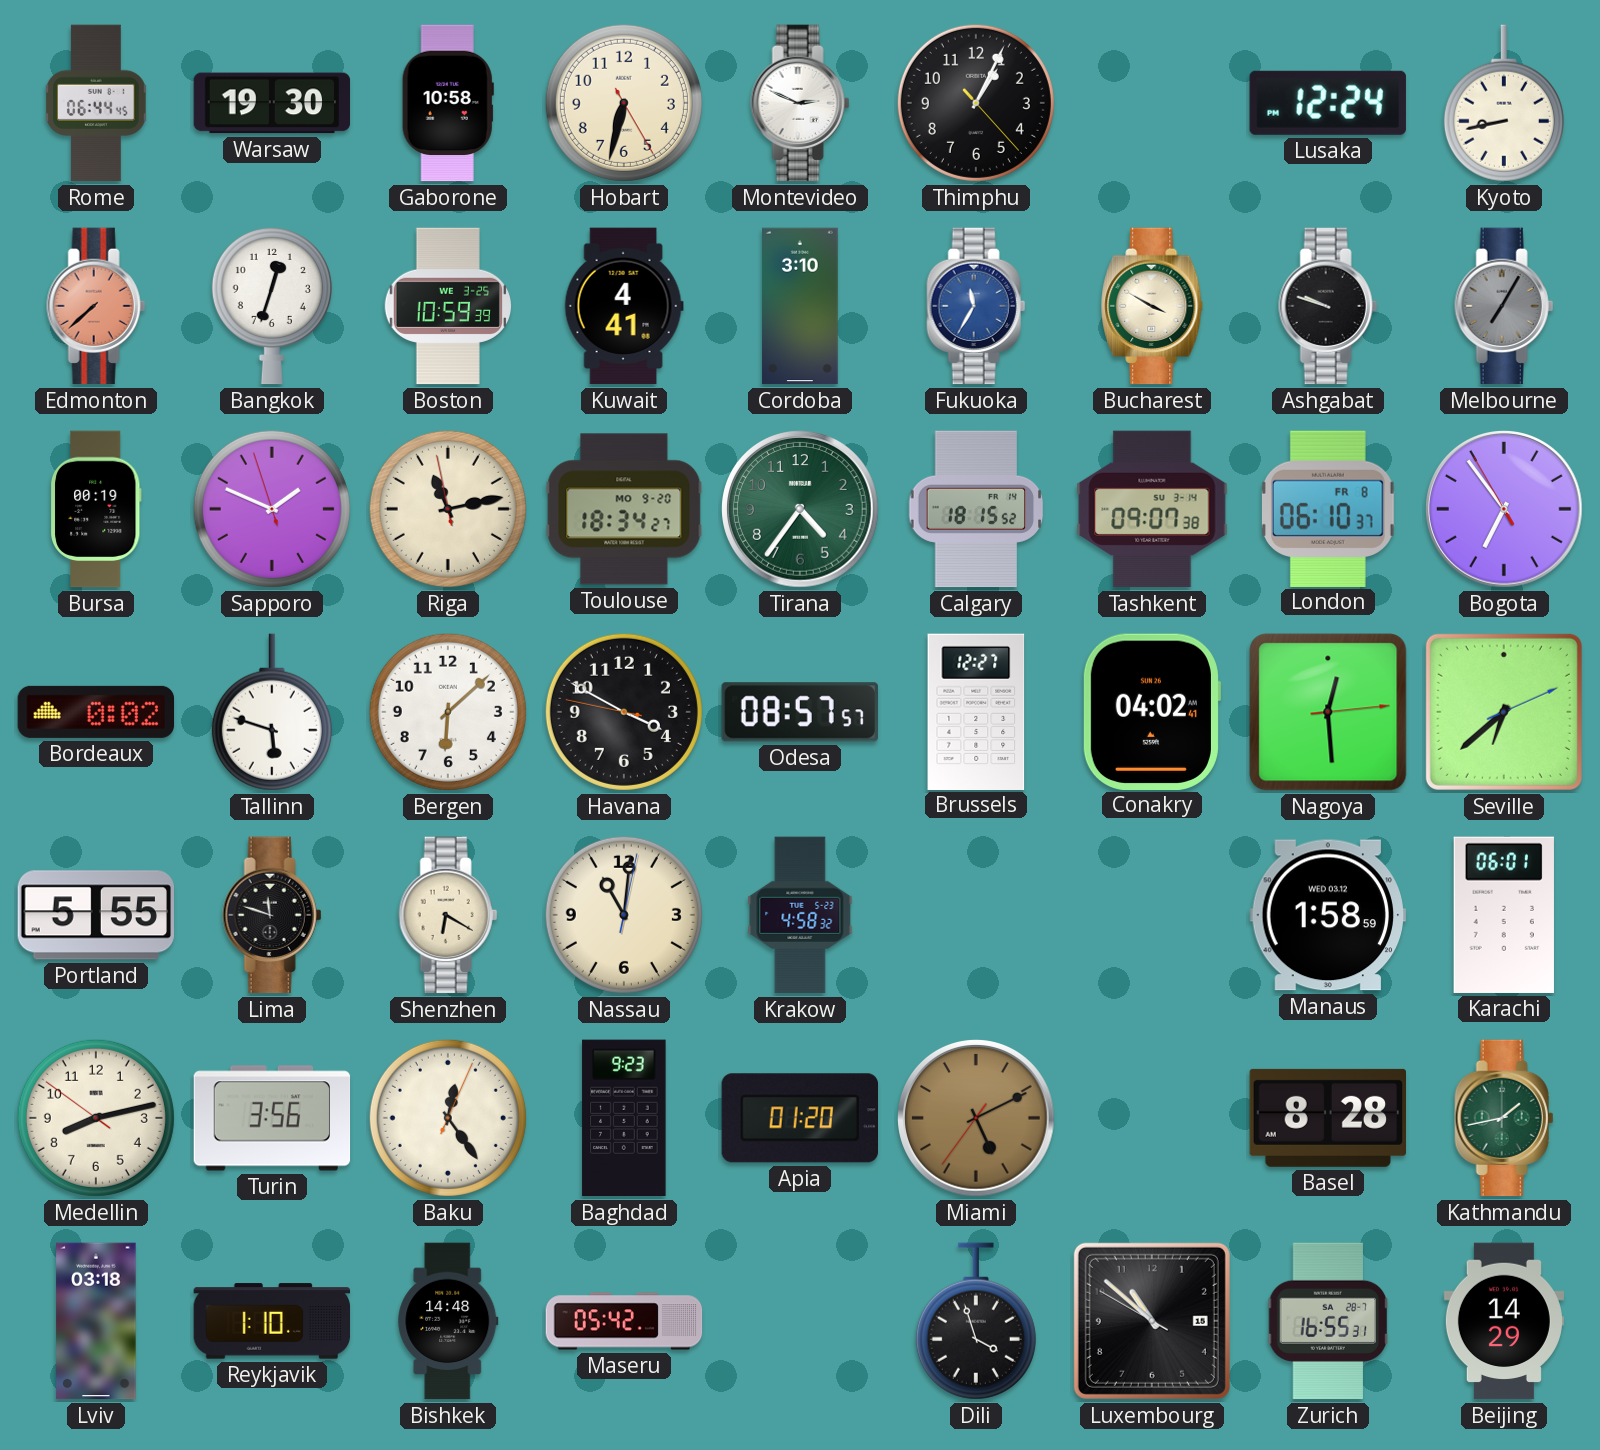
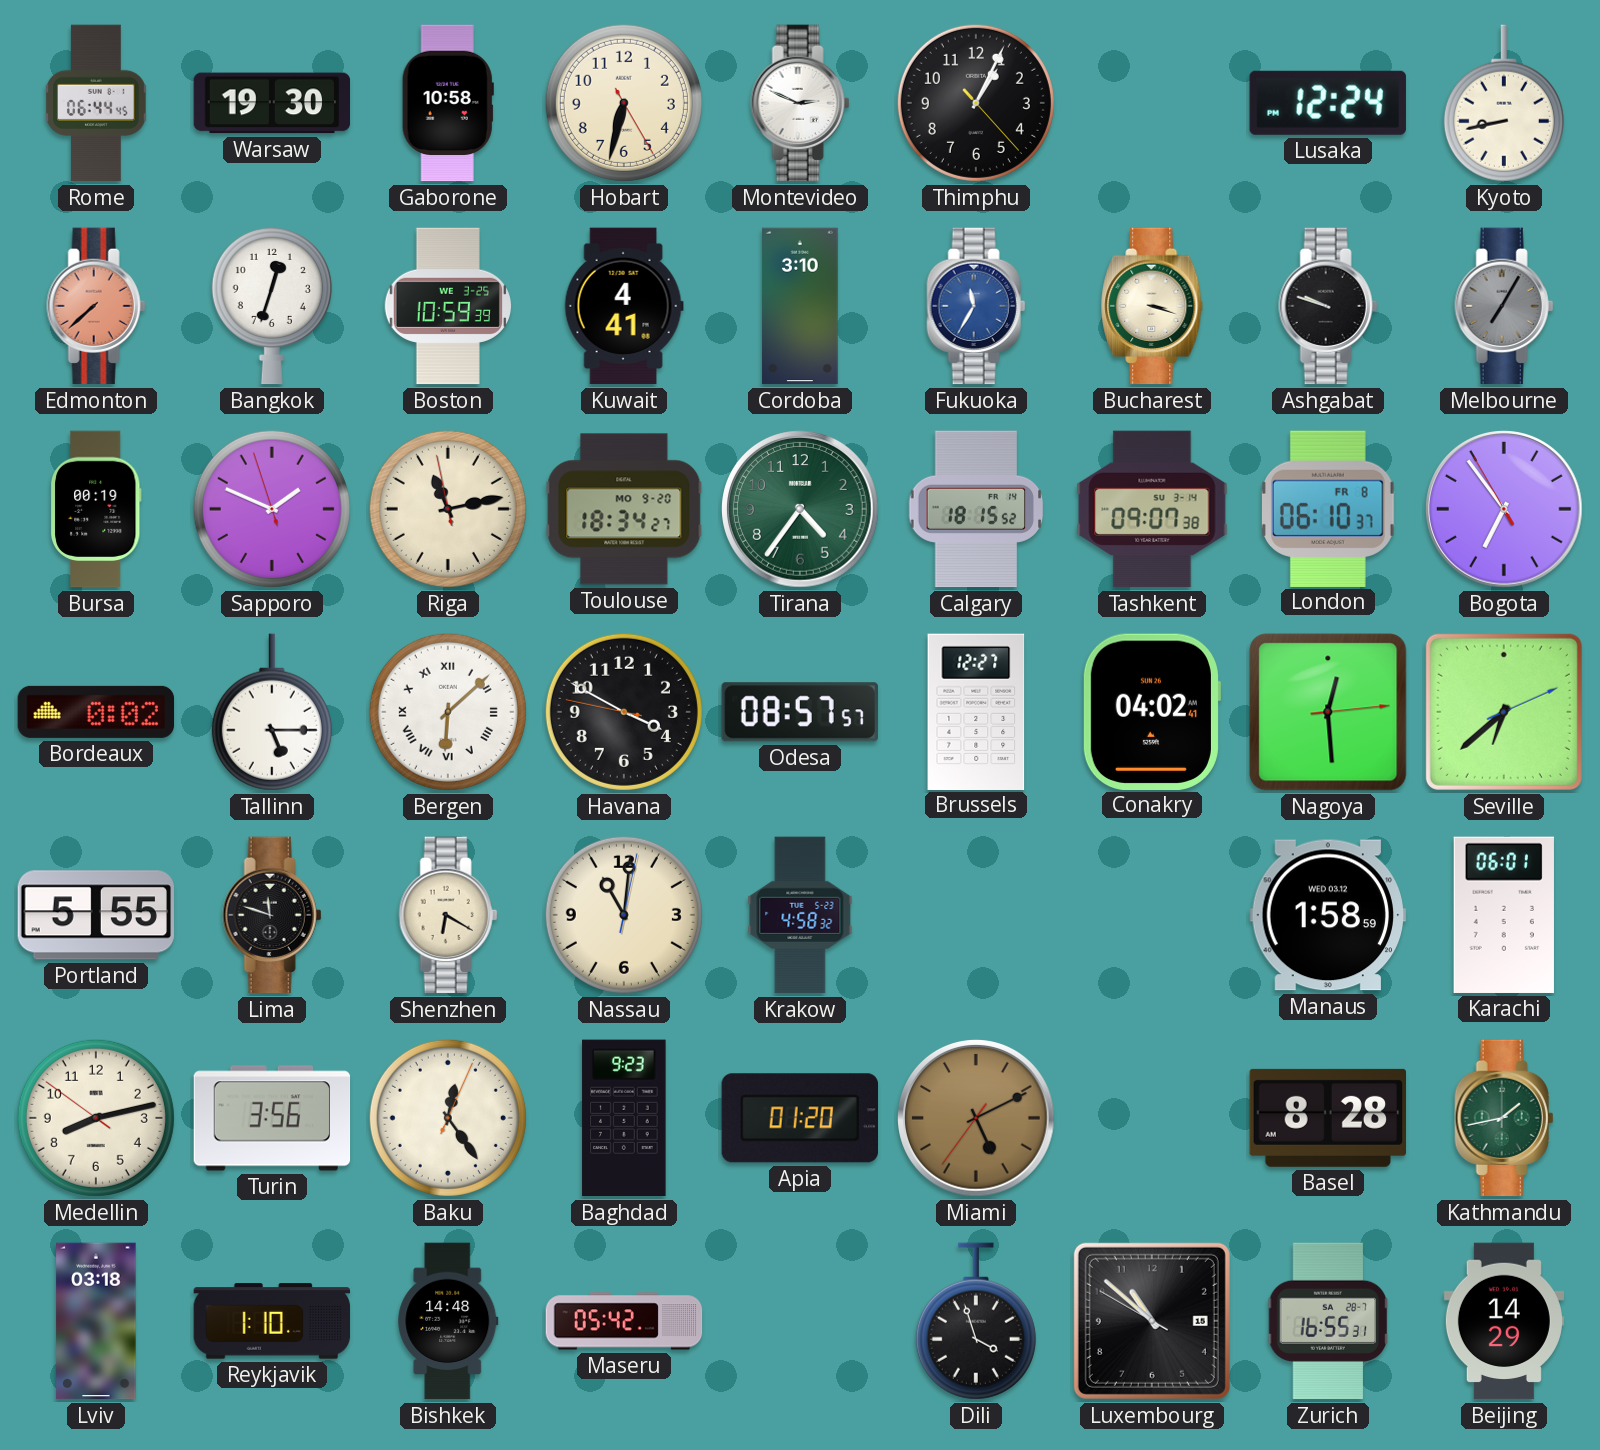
Bucharest: 3:50 -> 3:18 (1153, 306)
Tallinn: 5:48 -> 5:15 (272, 712)
Bergen numerals: Arabic -> Roman (448, 712)
